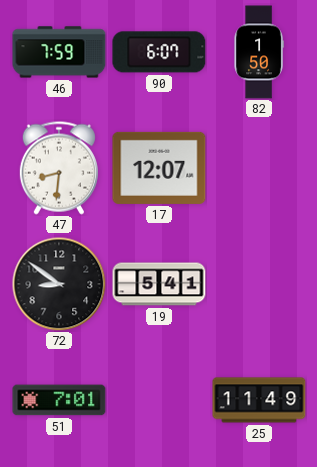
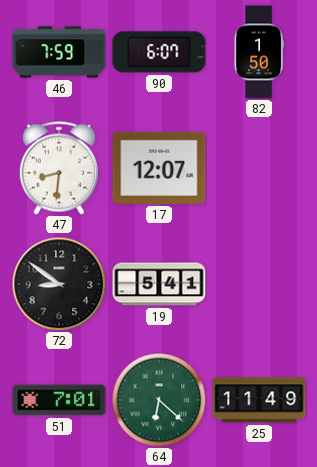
64: none -> 6:22 (159, 400)
